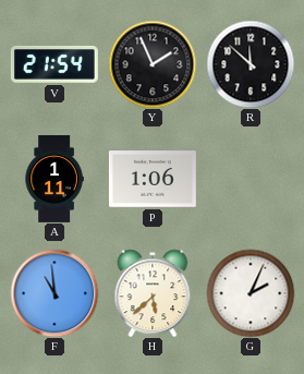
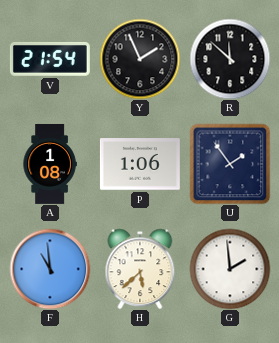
A: 1:11 -> 1:08 (50, 164)
U: none -> 1:54 (230, 164)
G: 2:04 -> 1:59 (230, 269)
